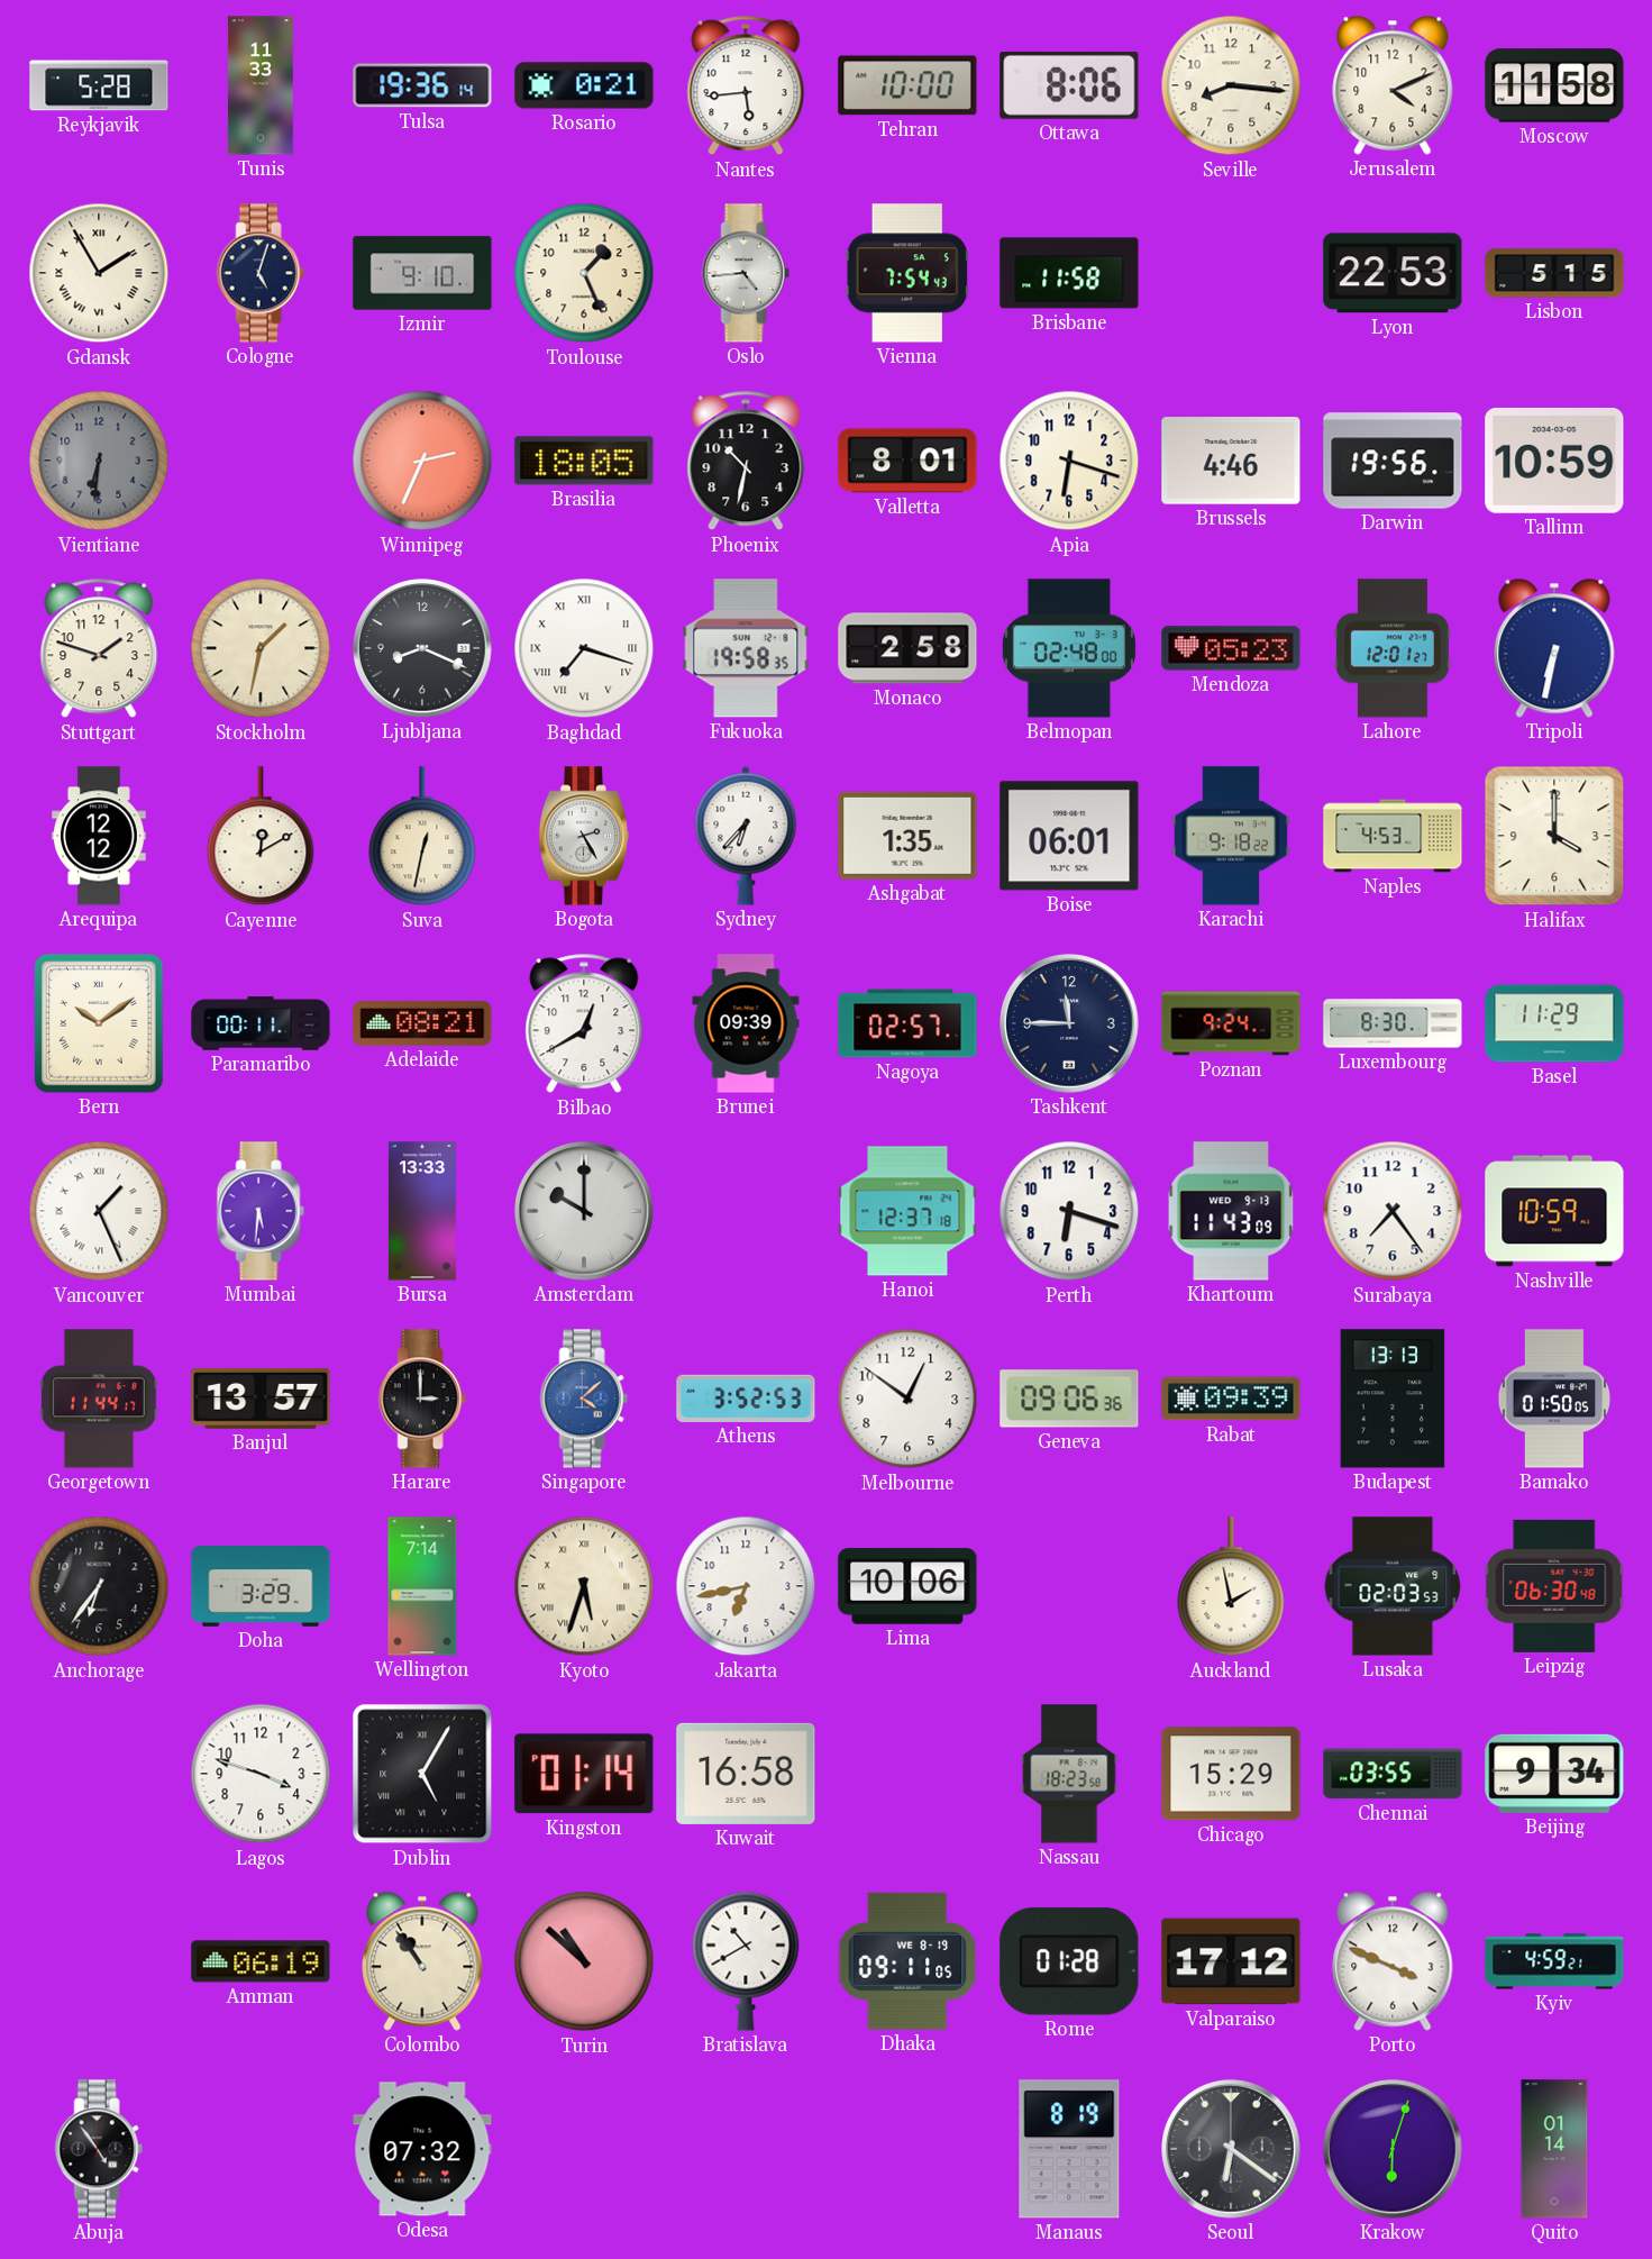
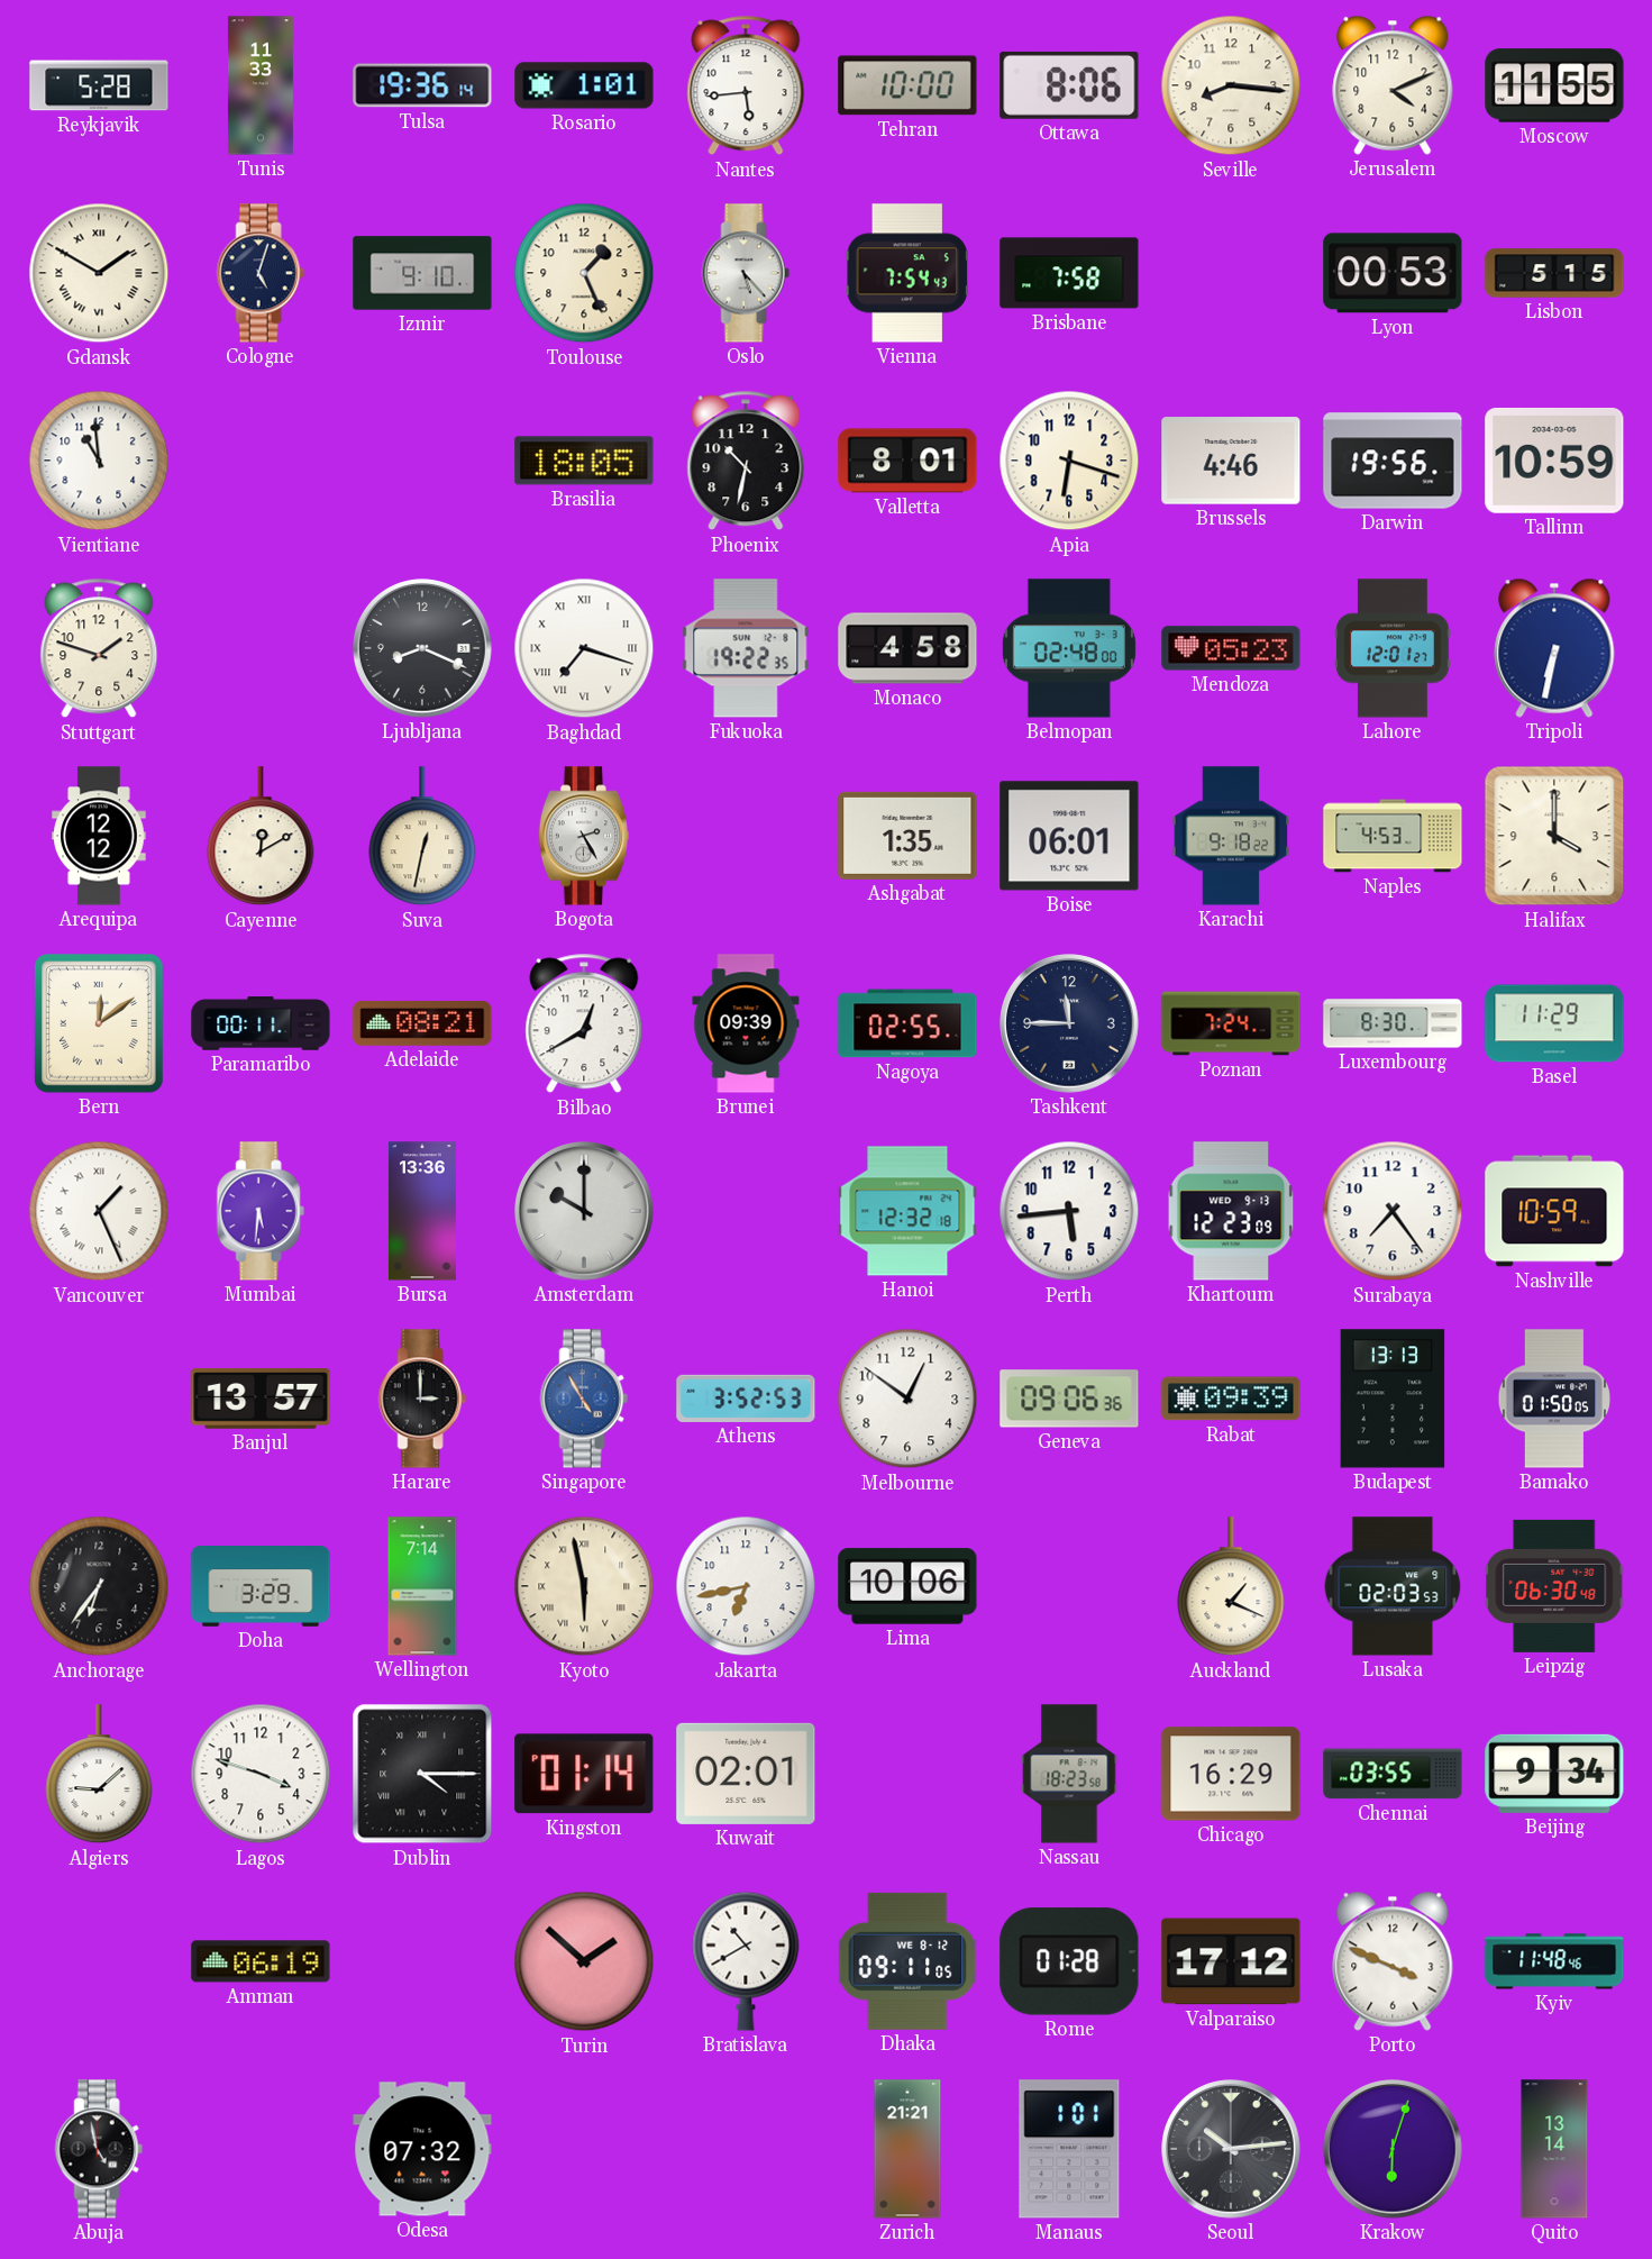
Rosario: 0:21 -> 1:01 (584, 85)
Moscow: 11:58 -> 11:55 (1554, 85)
Gdansk: 1:55 -> 1:50 (99, 273)
Oslo: 4:44 -> 5:23 (746, 273)
Brisbane: 11:58 -> 7:58 (1069, 273)
Lyon: 22:53 -> 00:53 (1393, 273)
Vientiane: 6:31 -> 10:59 (99, 461)
Vientiane dial: grey -> white (99, 461)
Winnipeg: 2:34 -> none (422, 461)
Stockholm: 1:32 -> none (261, 648)
Fukuoka: 19:58 -> 19:22 (746, 648)
Monaco: 2:58 -> 4:58 (907, 648)
Sydney: 6:37 -> none (746, 836)
Bern: 10:09 -> 12:09 (99, 1024)
Nagoya: 02:57 -> 02:55 (907, 1023)
Poznan: 9:24 -> 7:24 (1231, 1023)
Bursa: 13:33 -> 13:36 (422, 1211)
Hanoi: 12:37 -> 12:32 (907, 1211)
Perth: 6:18 -> 5:44 (1069, 1211)
Khartoum: 11:43 -> 12:23 (1231, 1211)
Georgetown: 11:44 -> none (99, 1399)
Singapore: 4:08 -> 4:55 (584, 1399)
Kyoto: 5:33 -> 5:58 (584, 1586)
Auckland: 1:58 -> 1:19 (1231, 1587)
Algiers: none -> 9:08 (99, 1775)
Dublin: 5:05 -> 4:15 (422, 1774)
Kuwait: 16:58 -> 02:01 (746, 1774)
Chicago: 15:29 -> 16:29 (1231, 1774)
Colombo: 10:54 -> none (422, 1961)
Turin: 10:52 -> 1:52 (584, 1961)
Dhaka date: WE 8-19 -> WE 8-12 (907, 1961)
Kyiv: 4:59 -> 11:48 (1554, 1961)
Abuja: 4:54 -> 4:58 (99, 2149)
Zurich: none -> 21:21 (907, 2149)
Manaus: 8:19 -> 1:01 (1069, 2149)
Seoul: 6:21 -> 10:14 (1231, 2149)
Quito: 01:14 -> 13:14 (1554, 2149)
